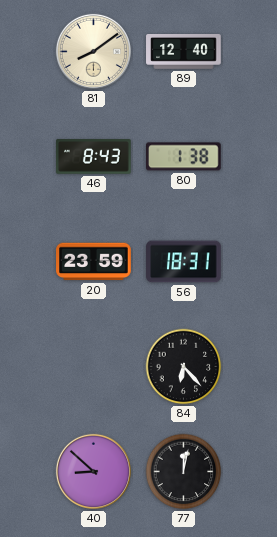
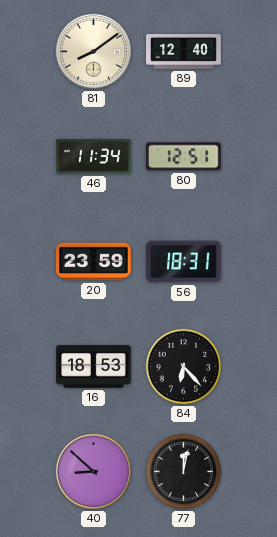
46: 8:43 -> 11:34 (94, 157)
80: 1:38 -> 12:51 (184, 157)
16: none -> 18:53 (94, 367)
